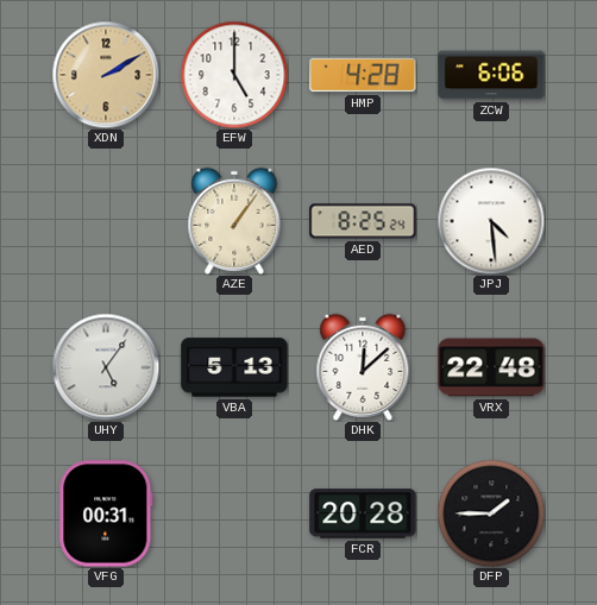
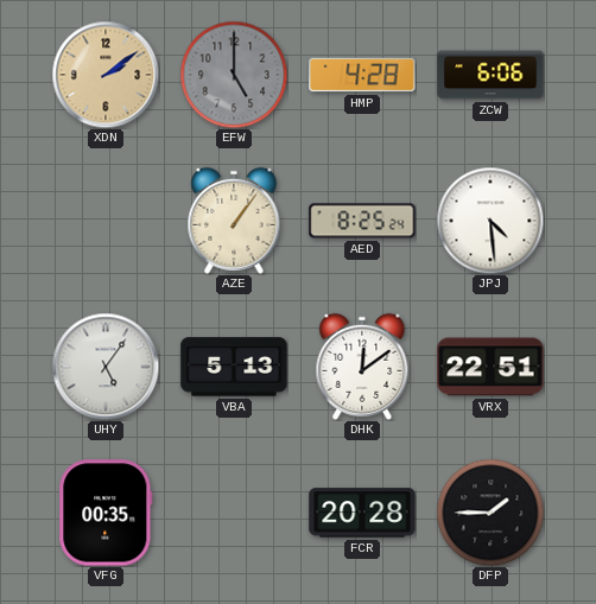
XDN: 2:10 -> 2:09 (106, 75)
EFW dial: white -> grey (234, 75)
DHK: 12:08 -> 12:09 (362, 367)
VRX: 22:48 -> 22:51 (490, 367)
VFG: 00:31 -> 00:35 (106, 513)
